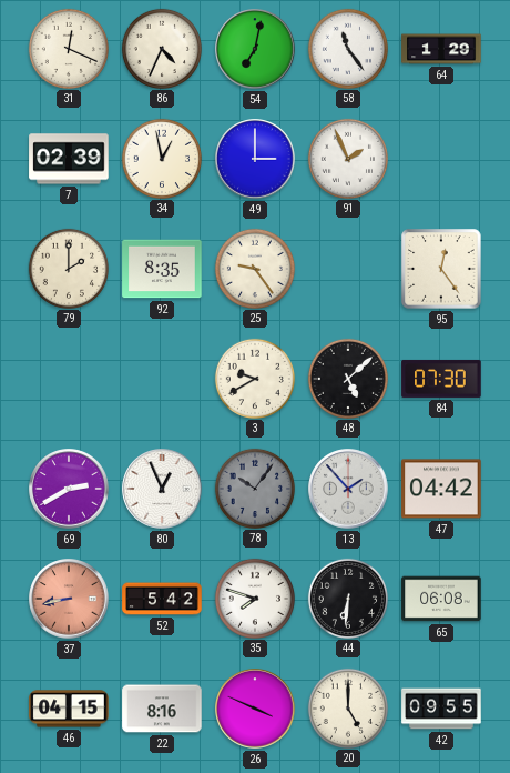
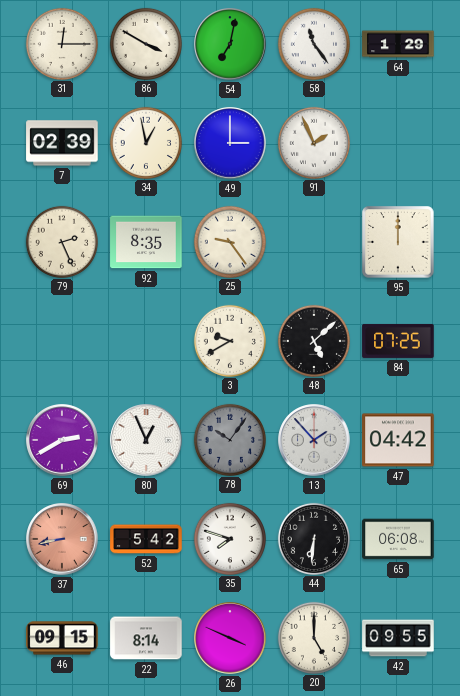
31: 12:19 -> 12:15 (61, 43)
86: 4:34 -> 3:50 (145, 43)
79: 2:00 -> 2:26 (61, 241)
95: 12:24 -> 12:00 (398, 242)
84: 07:30 -> 07:25 (398, 341)
46: 04:15 -> 09:15 (62, 638)
22: 8:16 -> 8:14 (146, 638)
